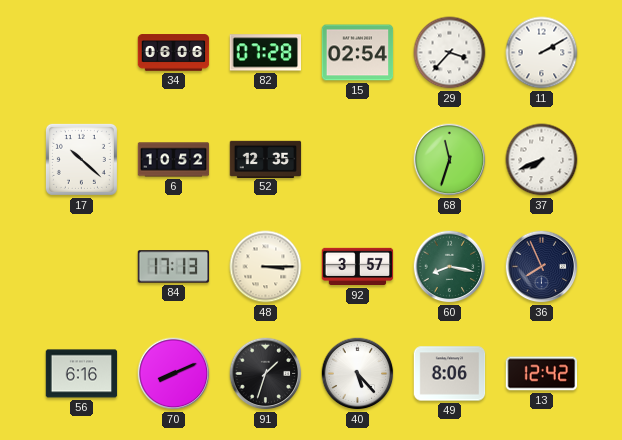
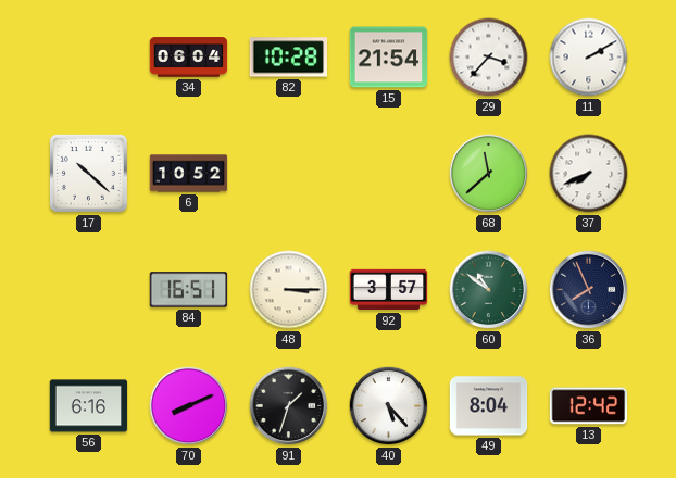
34: 06:06 -> 06:04 (189, 58)
82: 07:28 -> 10:28 (289, 58)
15: 02:54 -> 21:54 (389, 58)
52: 12:35 -> none (266, 159)
68: 11:33 -> 11:38 (489, 174)
84: 17:13 -> 16:51 (189, 290)
60: 8:17 -> 10:51 (489, 290)
49: 8:06 -> 8:04 (489, 406)
